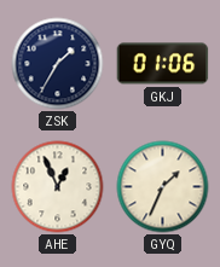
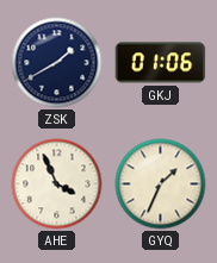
ZSK: 1:35 -> 1:40 (57, 63)
AHE: 12:56 -> 3:56 (57, 184)
